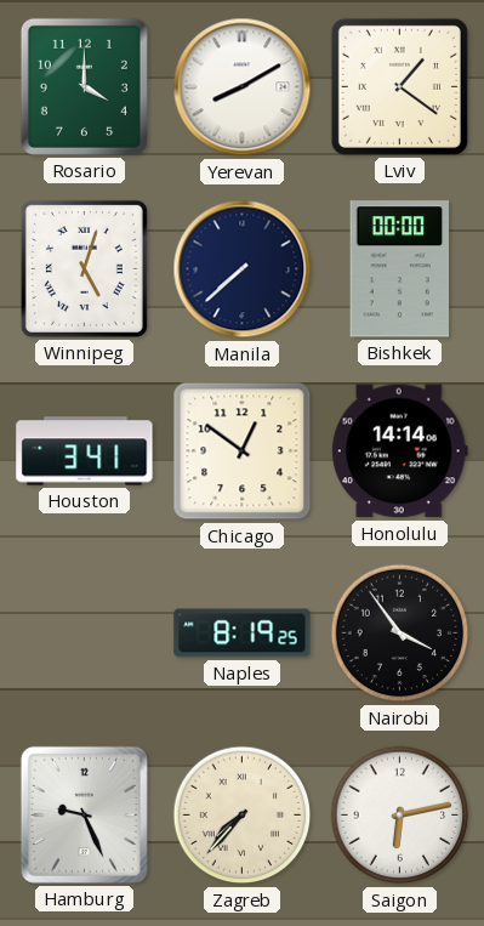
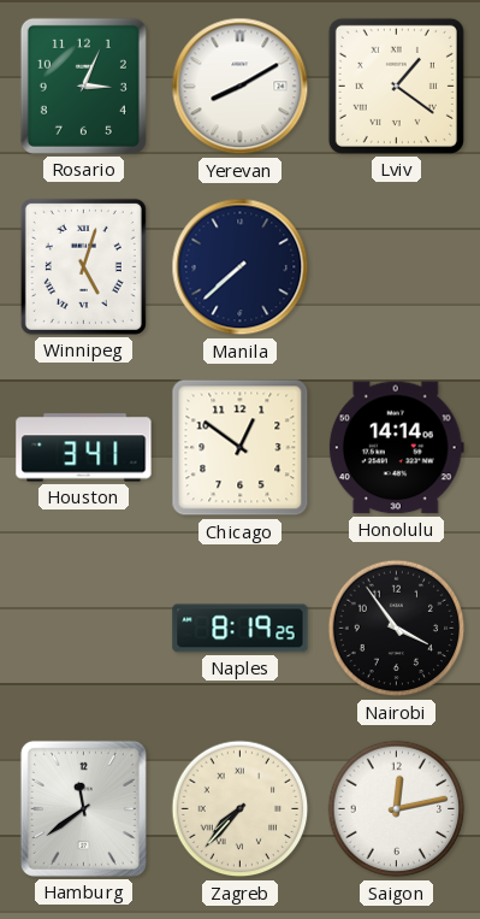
Rosario: 4:00 -> 3:04 (83, 86)
Bishkek: 00:00 -> none (399, 269)
Hamburg: 9:26 -> 11:39 (83, 808)
Saigon: 6:13 -> 12:13 (397, 809)
